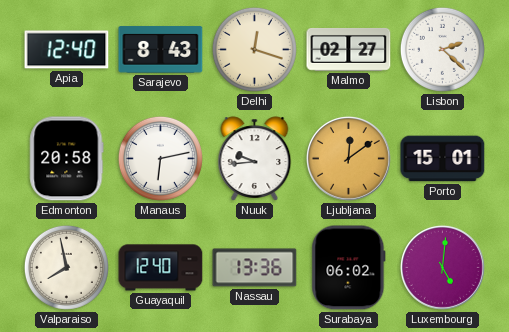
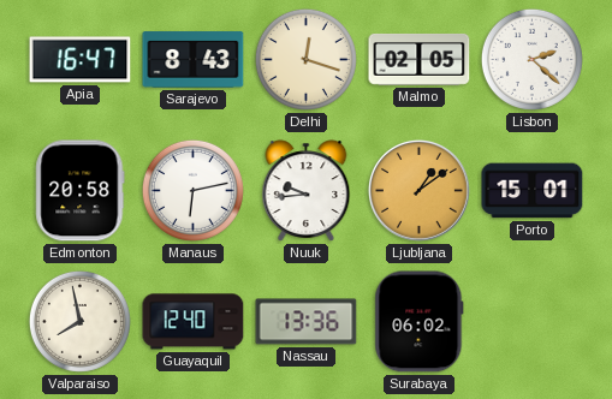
Apia: 12:40 -> 16:47 (81, 60)
Malmo: 02:27 -> 02:05 (420, 60)
Ljubljana: 12:09 -> 1:09 (418, 190)
Luxembourg: 5:01 -> none (442, 267)
